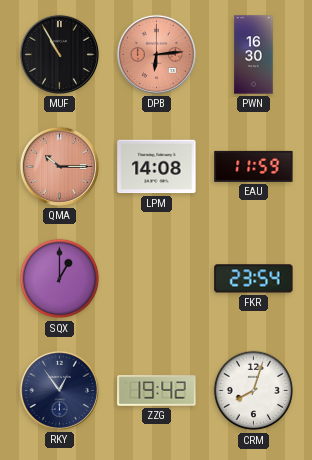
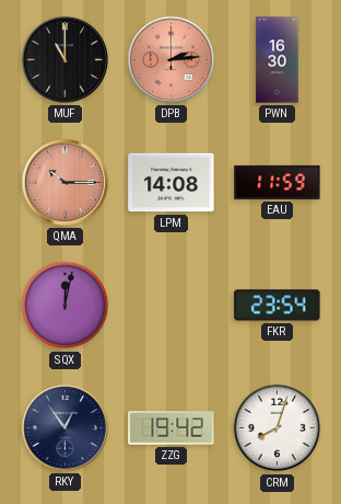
MUF: 10:55 -> 11:00 (64, 59)
DPB: 6:14 -> 2:14 (170, 59)
SQX: 1:00 -> 12:02 (66, 306)
